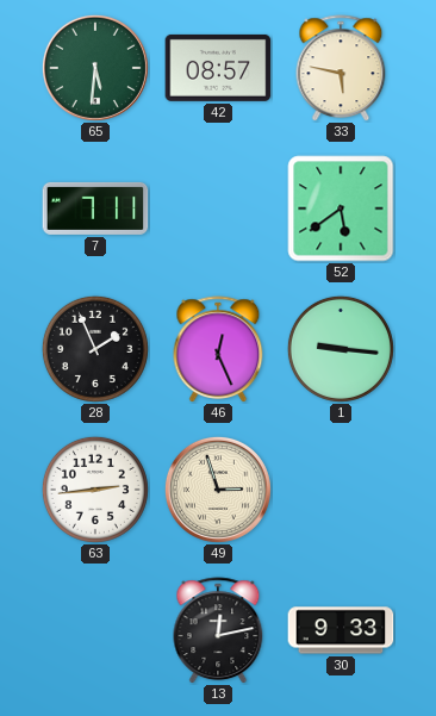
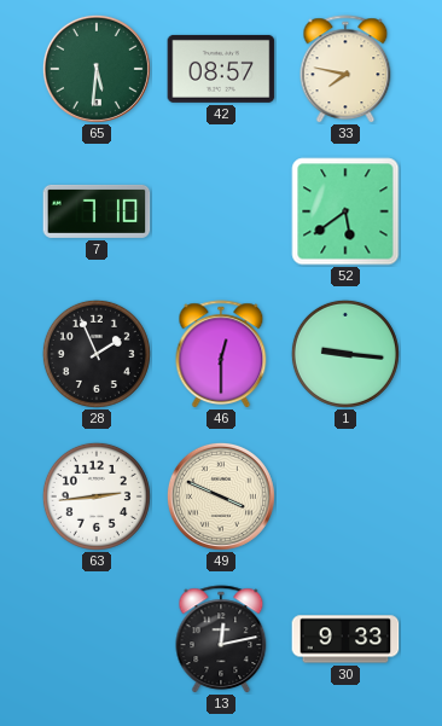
33: 5:47 -> 7:47 (345, 69)
7: 7:11 -> 7:10 (97, 211)
46: 12:26 -> 12:30 (221, 354)
49: 2:57 -> 3:49 (221, 496)
